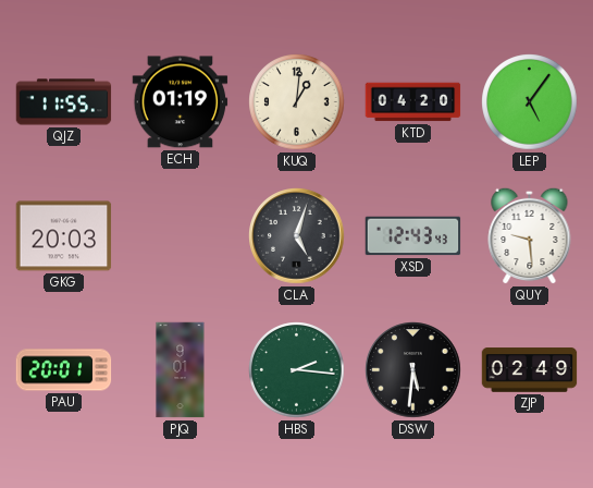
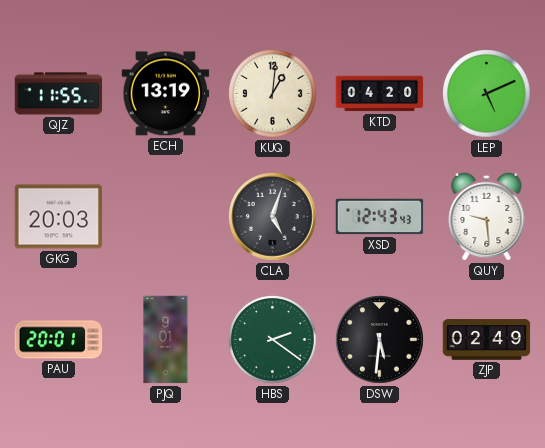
ECH: 01:19 -> 13:19 (166, 94)
LEP: 5:06 -> 5:11 (487, 94)
HBS: 2:16 -> 2:21 (273, 340)
